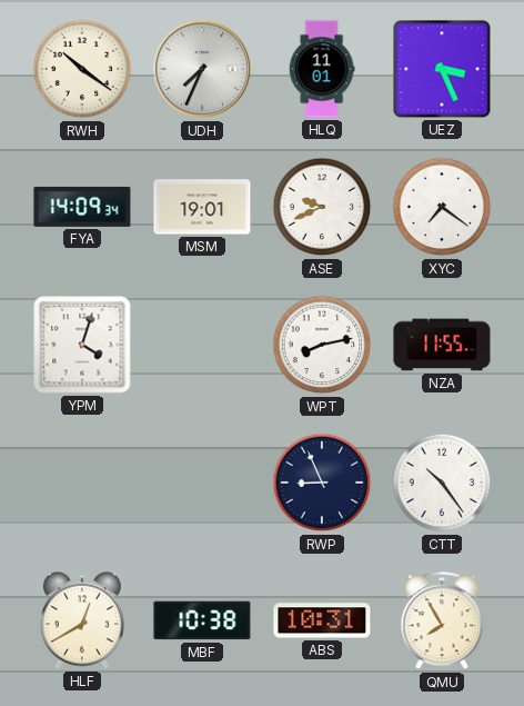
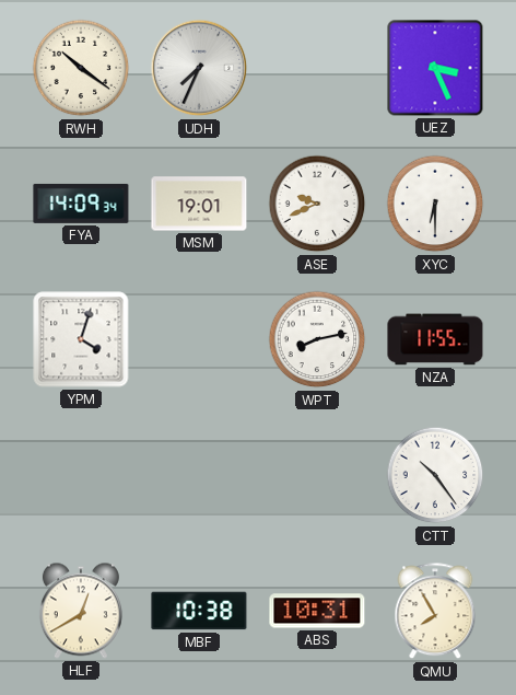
HLQ: 11:01 -> none (322, 69)
XYC: 7:21 -> 6:30 (435, 204)
RWP: 8:56 -> none (322, 483)
